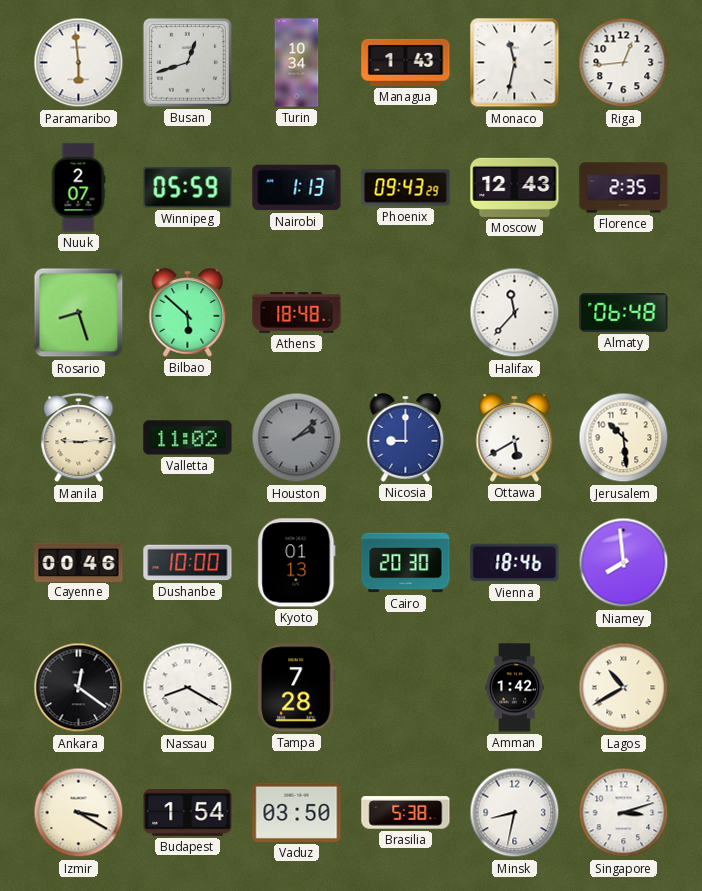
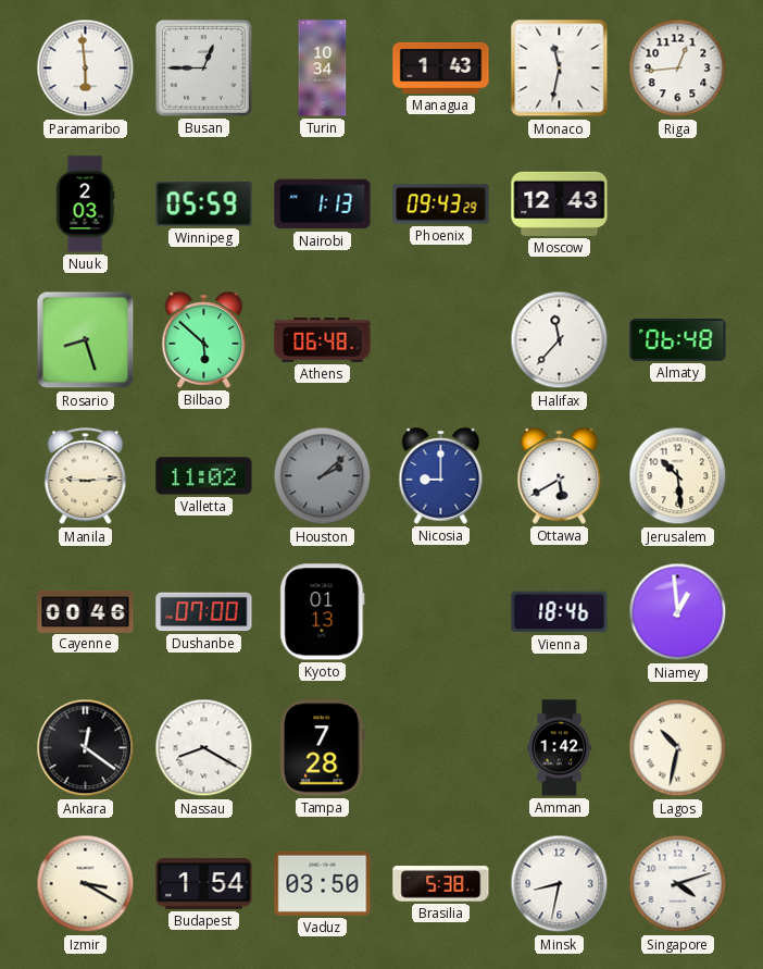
Busan: 12:42 -> 12:45 (203, 67)
Nuuk: 2:07 -> 2:03 (85, 204)
Florence: 2:35 -> none (624, 188)
Athens: 18:48 -> 06:48 (323, 340)
Dushanbe: 10:00 -> 07:00 (204, 612)
Cairo: 20:30 -> none (406, 563)
Niamey: 7:59 -> 12:59 (678, 612)
Lagos: 10:40 -> 10:32 (678, 748)
Singapore: 3:12 -> 4:12 (678, 884)
